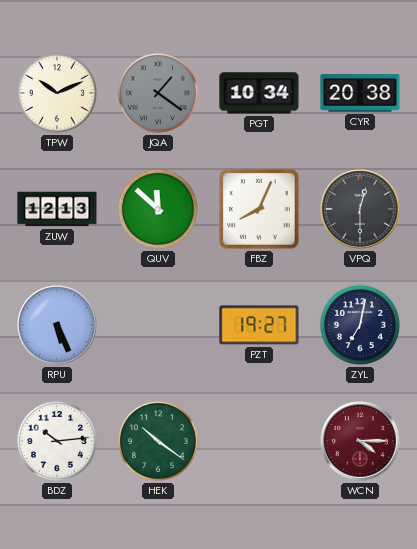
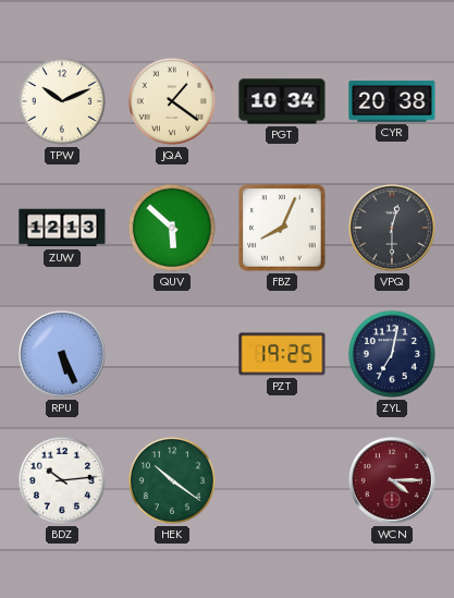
JQA dial: grey -> cream (172, 101)
QUV: 11:52 -> 5:52 (172, 228)
PZT: 19:27 -> 19:25 (282, 354)
